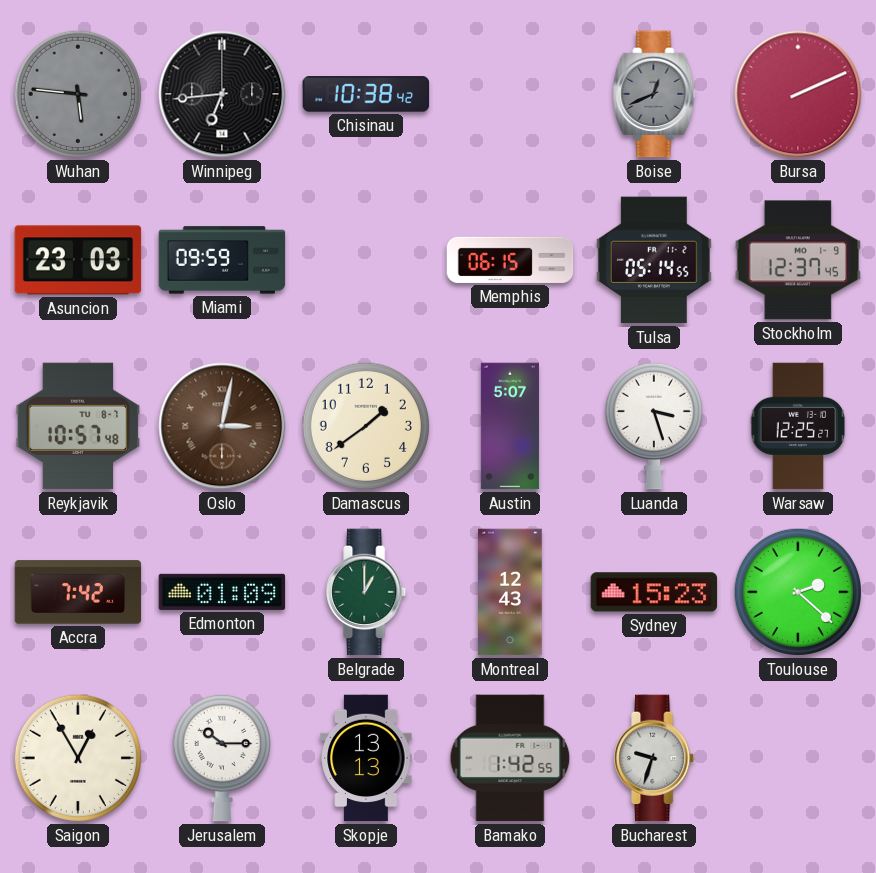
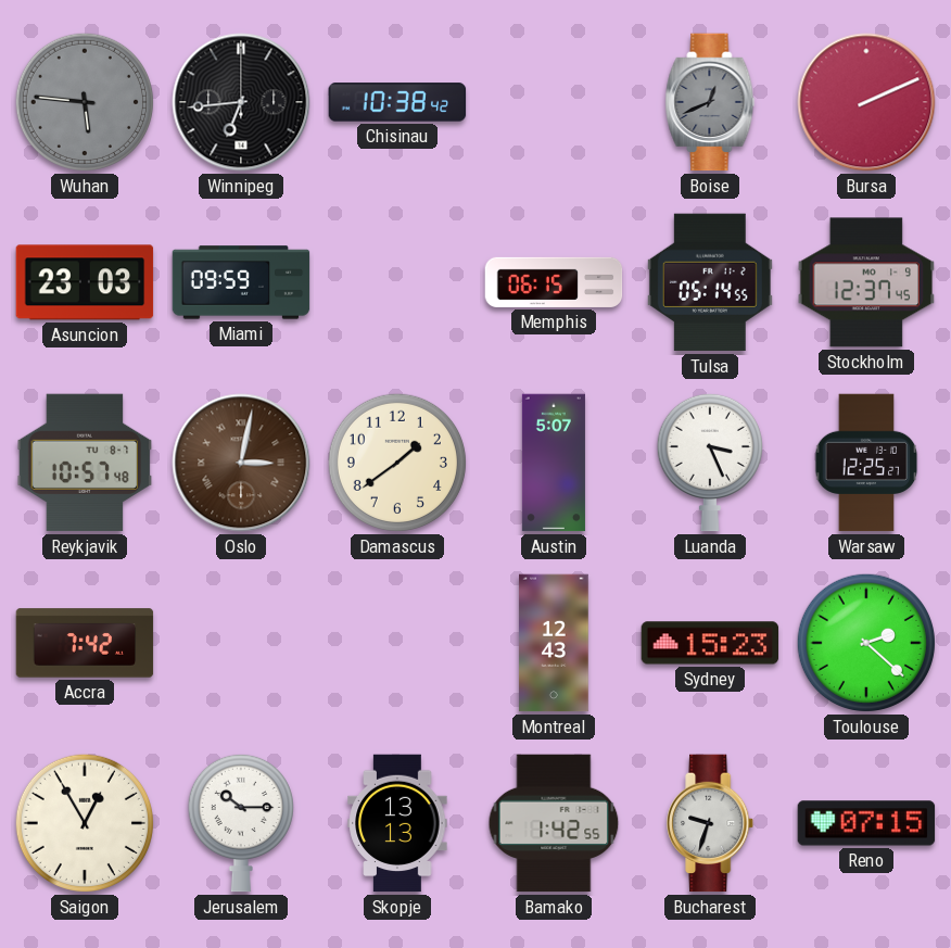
Luanda: 3:27 -> 3:26 (710, 463)
Edmonton: 01:09 -> none (222, 592)
Belgrade: 1:00 -> none (367, 592)
Reno: none -> 07:15 (866, 823)
